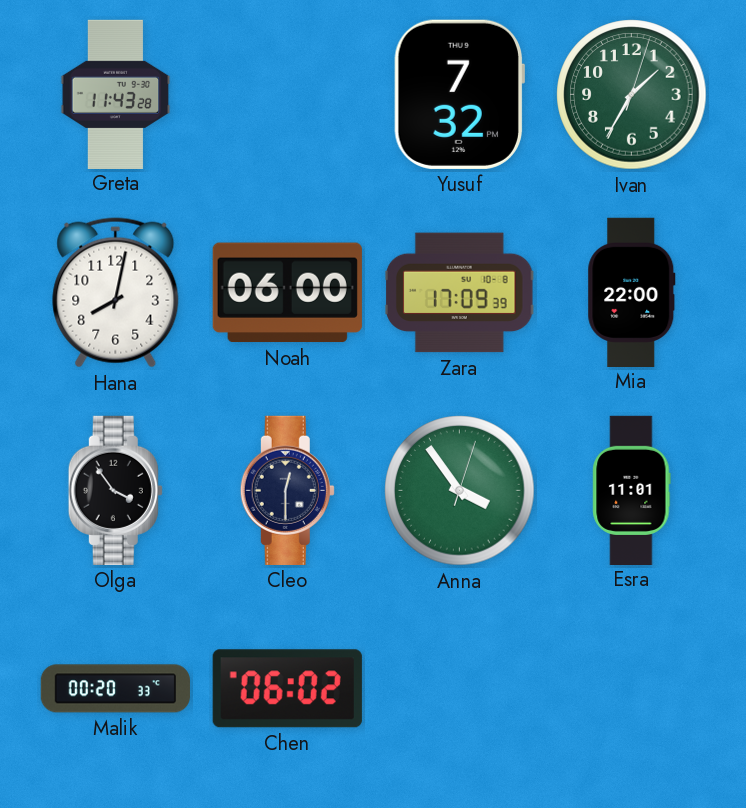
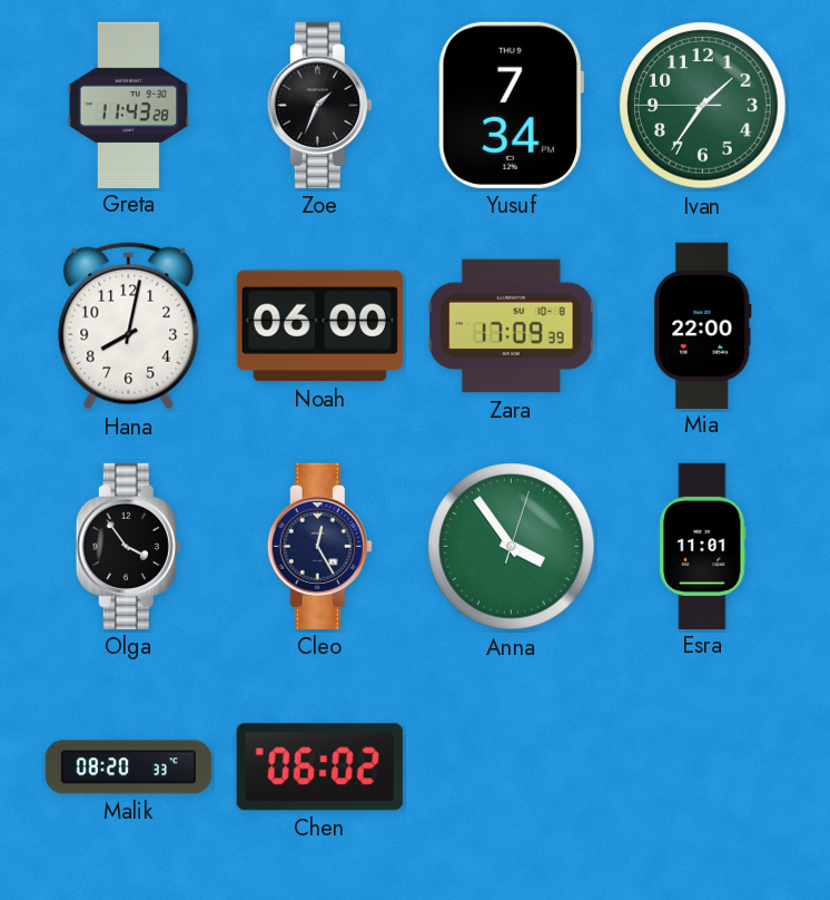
Zoe: none -> 1:34 (319, 105)
Yusuf: 7:32 -> 7:34 (511, 105)
Ivan: 1:35:03 -> 1:35:45 (703, 106)
Cleo: 12:30 -> 12:25 (319, 546)
Malik: 00:20 -> 08:20 (128, 767)
